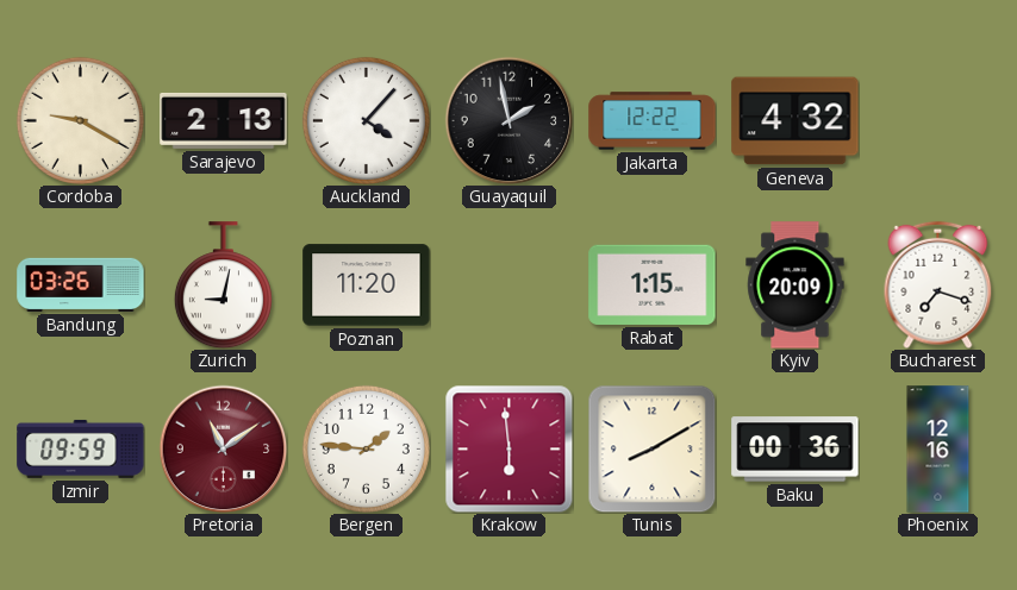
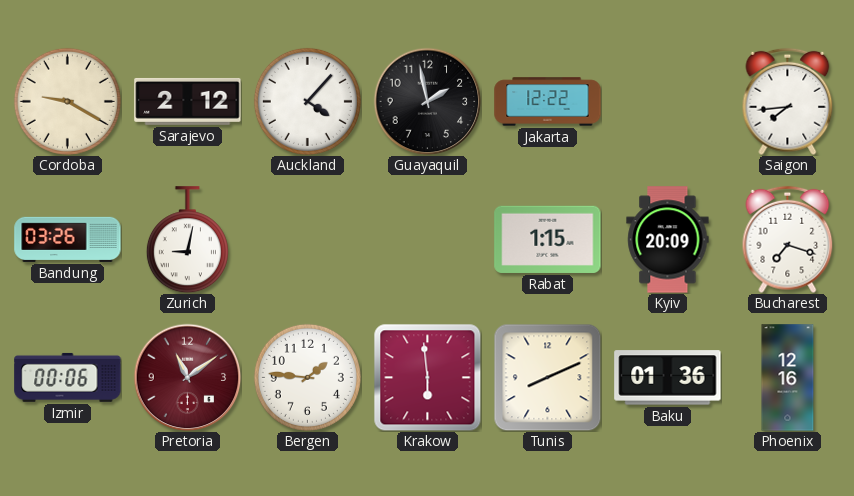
Sarajevo: 2:13 -> 2:12 (188, 101)
Geneva: 4:32 -> none (795, 121)
Saigon: none -> 7:44 (788, 101)
Poznan: 11:20 -> none (367, 285)
Izmir: 09:59 -> 00:06 (68, 377)
Tunis: 8:10 -> 8:11 (547, 377)
Baku: 00:36 -> 01:36 (668, 378)
